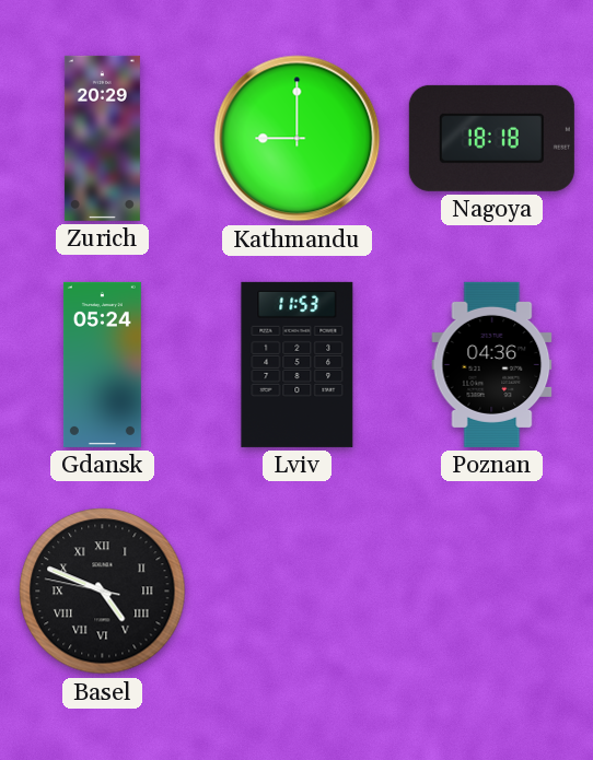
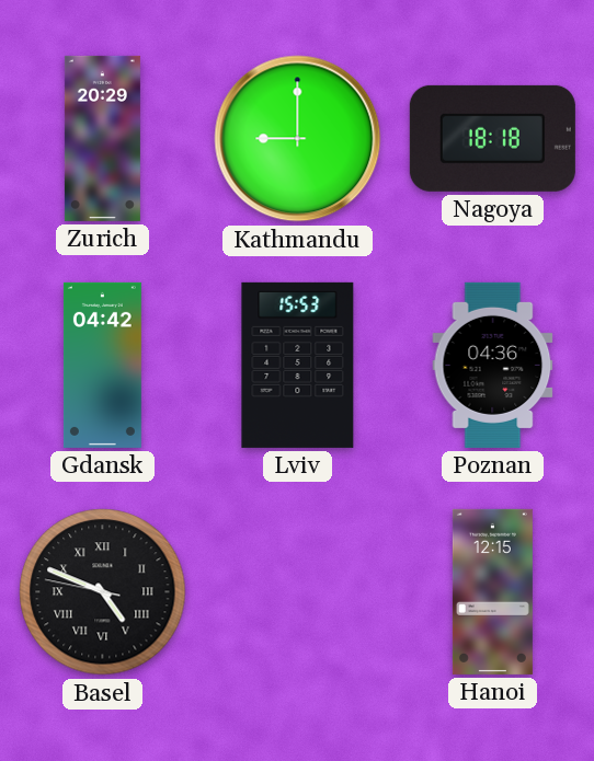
Gdansk: 05:24 -> 04:42 (102, 365)
Lviv: 11:53 -> 15:53 (298, 365)
Hanoi: none -> 12:15 (492, 591)
